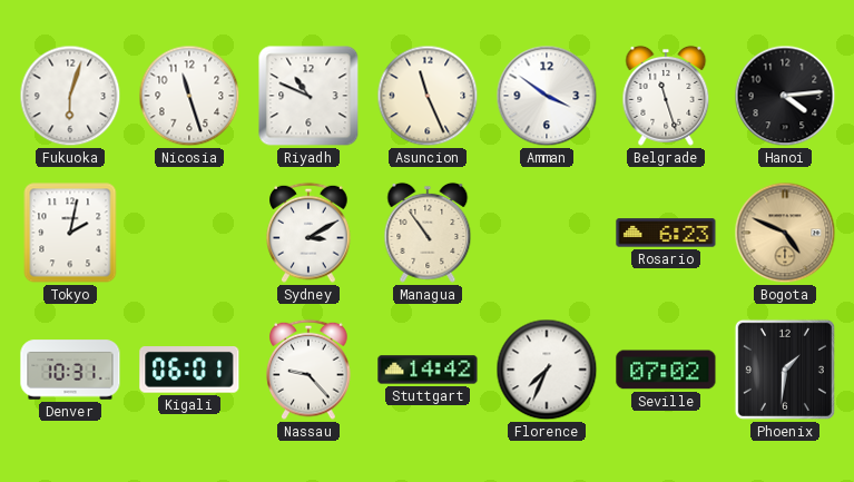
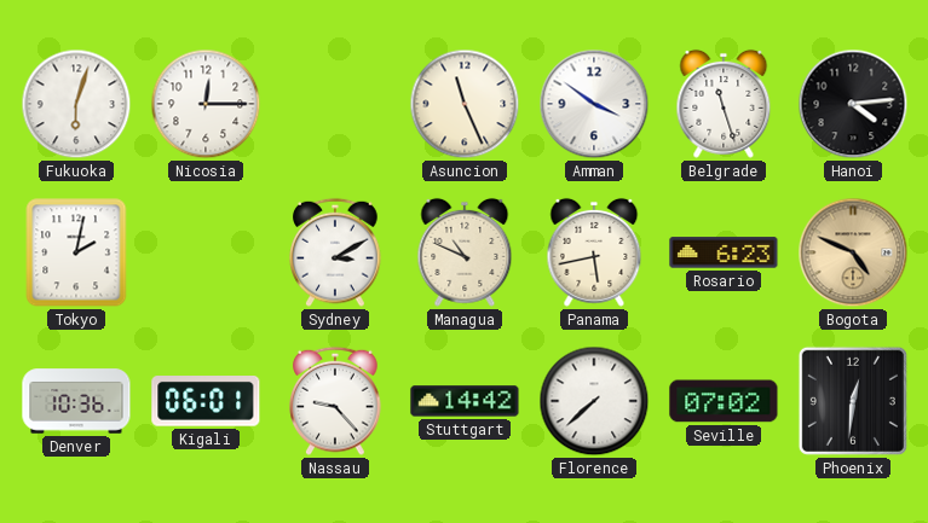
Nicosia: 11:27 -> 12:15 (206, 104)
Riyadh: 10:49 -> none (308, 96)
Managua: 10:54 -> 10:49 (465, 252)
Panama: none -> 5:43 (594, 252)
Denver: 10:31 -> 10:36 (76, 401)
Florence: 7:34 -> 7:38 (594, 401)
Phoenix: 1:31 -> 12:31 (853, 401)
